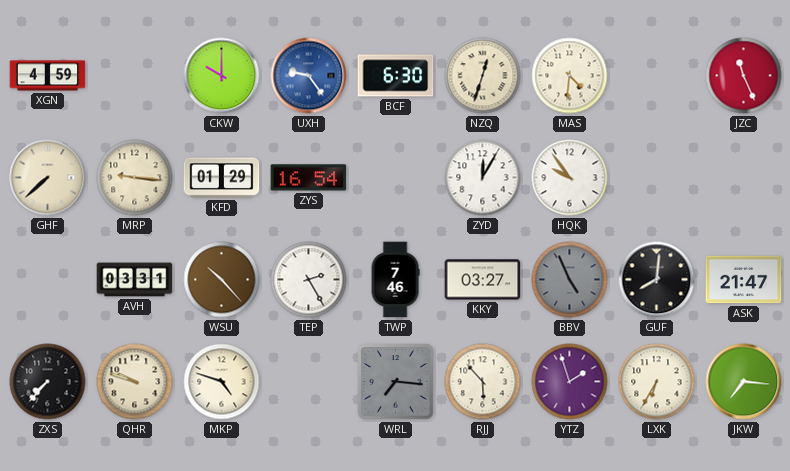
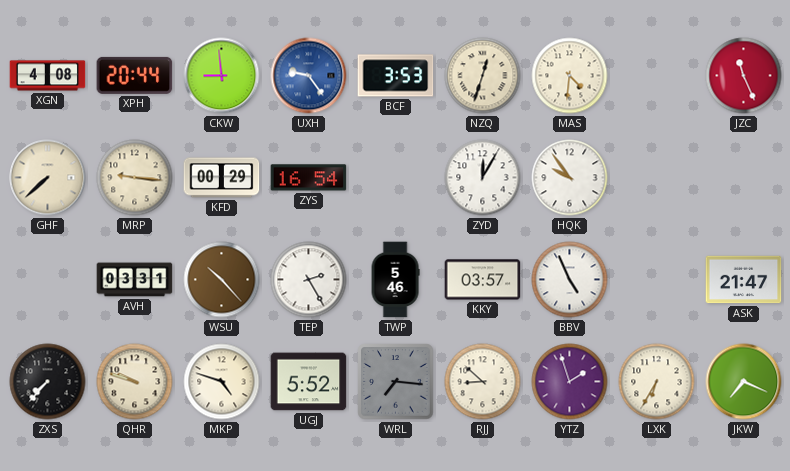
XGN: 4:59 -> 4:08 (48, 76)
XPH: none -> 20:44 (135, 75)
CKW: 10:00 -> 8:59 (222, 76)
BCF: 6:30 -> 3:53 (396, 76)
KFD: 01:29 -> 00:29 (222, 178)
TWP: 7:46 -> 5:46 (395, 280)
KKY: 03:27 -> 03:57 (483, 280)
BBV dial: grey -> white (570, 280)
GUF: 8:01 -> none (657, 280)
UGJ: none -> 5:52 (309, 382)
RJJ: 5:53 -> 8:52 (483, 382)
JKW: 7:16 -> 7:19 (744, 382)
